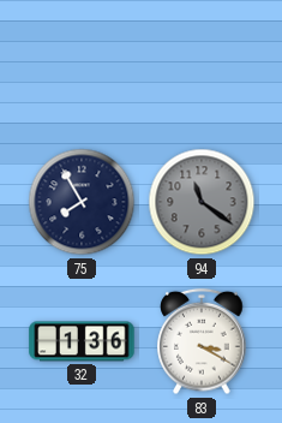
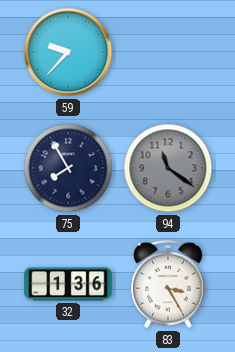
59: none -> 9:37 (68, 52)
83: 3:20 -> 3:25 (168, 284)
